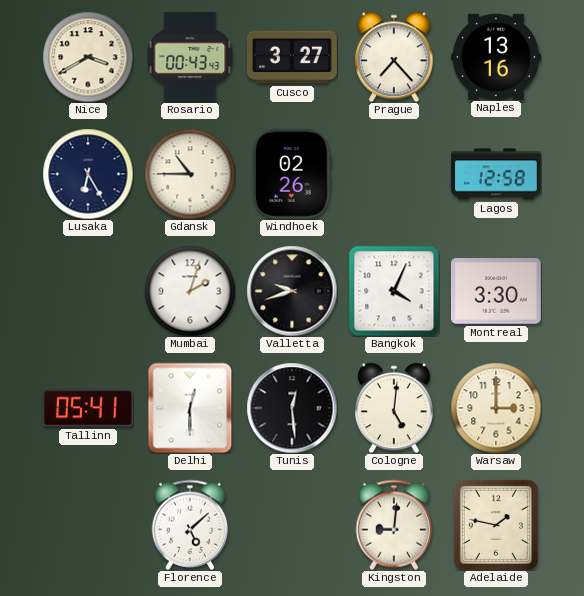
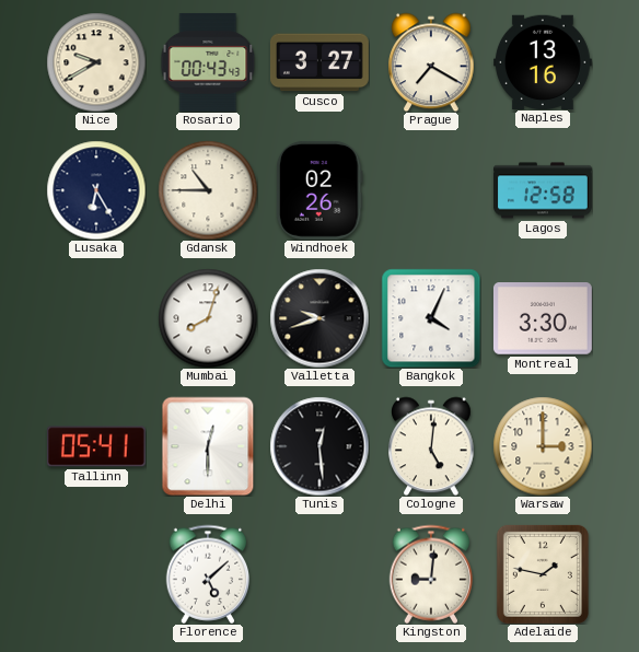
Nice: 3:40 -> 9:40 (96, 62)
Prague: 7:23 -> 7:20 (432, 62)
Mumbai: 2:03 -> 8:03 (208, 318)
